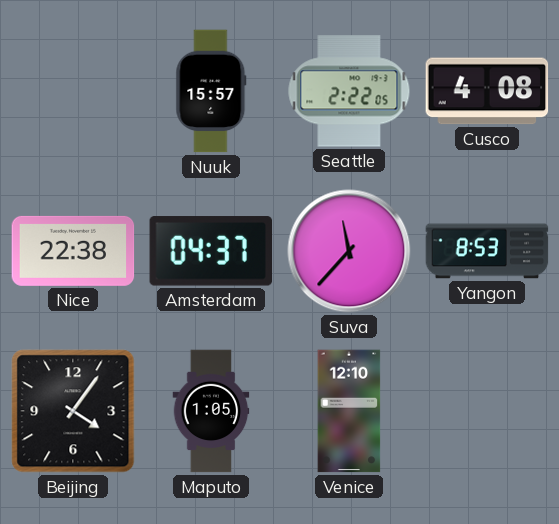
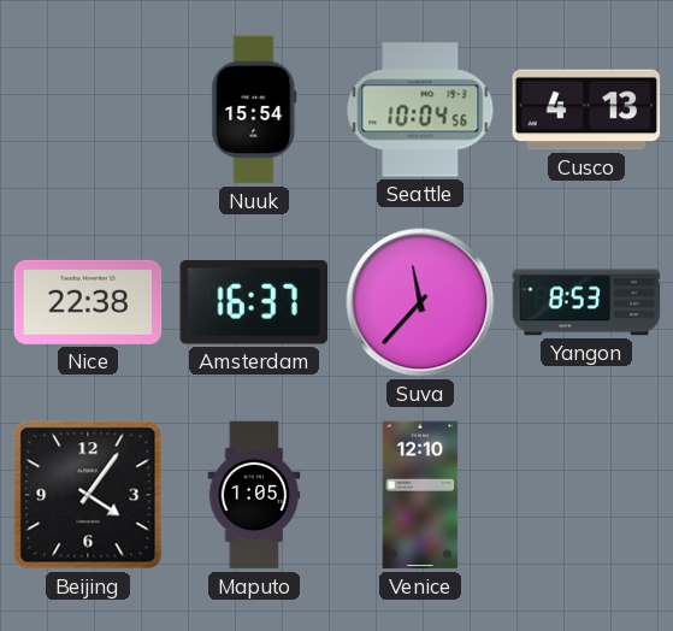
Nuuk: 15:57 -> 15:54 (254, 110)
Seattle: 2:22 -> 10:04 (420, 110)
Cusco: 4:08 -> 4:13 (586, 110)
Amsterdam: 04:37 -> 16:37 (253, 302)
